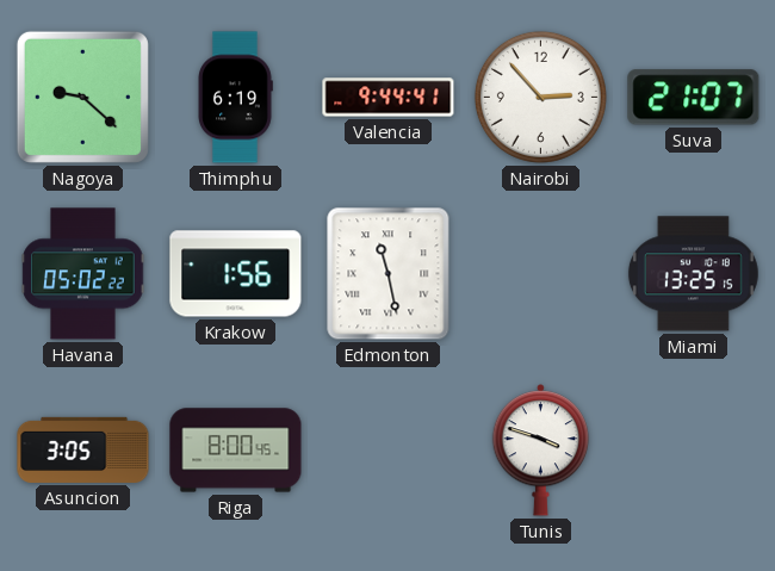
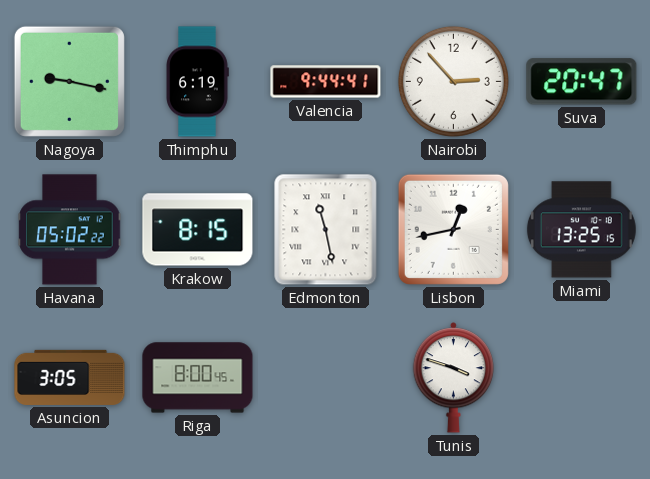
Nagoya: 9:22 -> 9:17 (69, 81)
Suva: 21:07 -> 20:47 (582, 82)
Krakow: 1:56 -> 8:15 (198, 230)
Lisbon: none -> 12:43 (453, 229)
